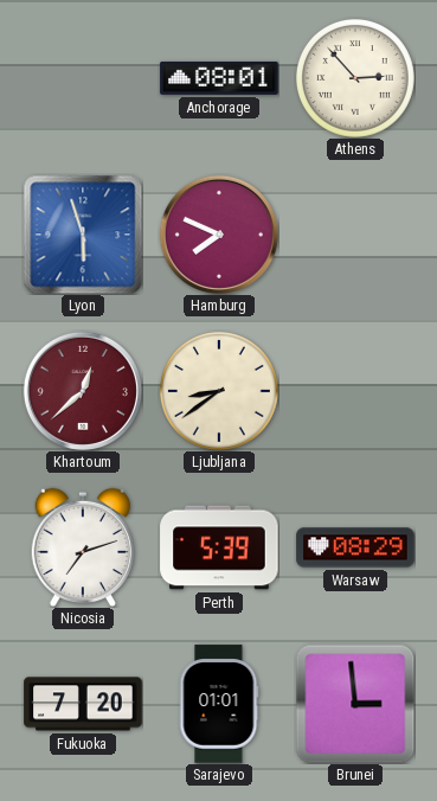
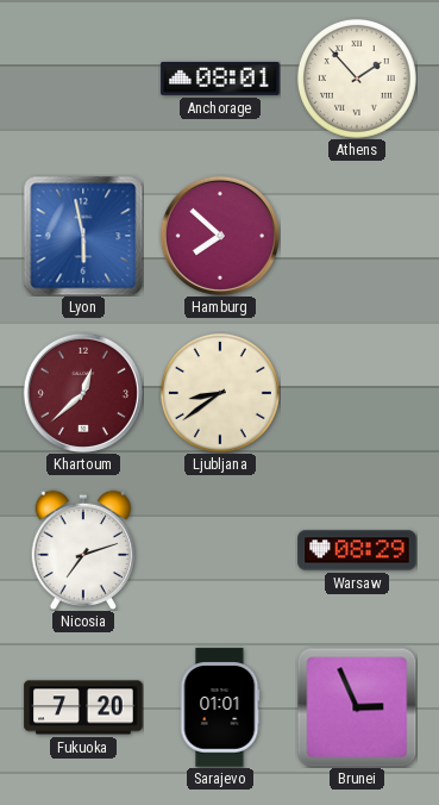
Athens: 2:53 -> 1:53 (357, 79)
Lyon: 5:57 -> 5:58 (83, 236)
Hamburg: 7:49 -> 7:52 (220, 236)
Perth: 5:39 -> none (219, 547)
Brunei: 2:59 -> 2:56 (357, 707)
